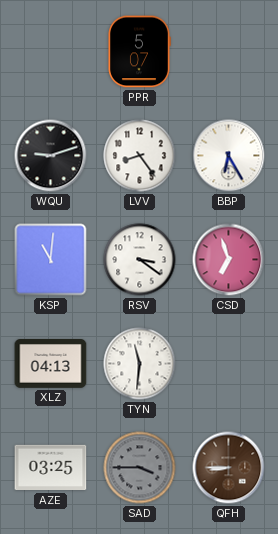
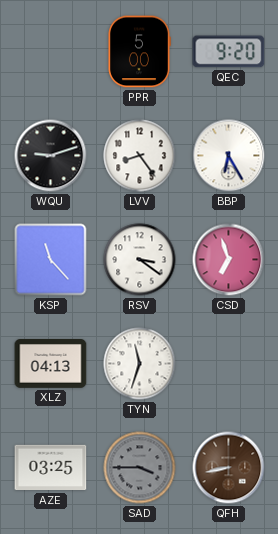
PPR: 5:07 -> 5:00 (139, 52)
QEC: none -> 9:20 (229, 52)
KSP: 11:01 -> 11:23 (51, 260)
TYN: 11:31 -> 11:33 (140, 364)
QFH: 8:45 -> 8:43 (229, 468)
